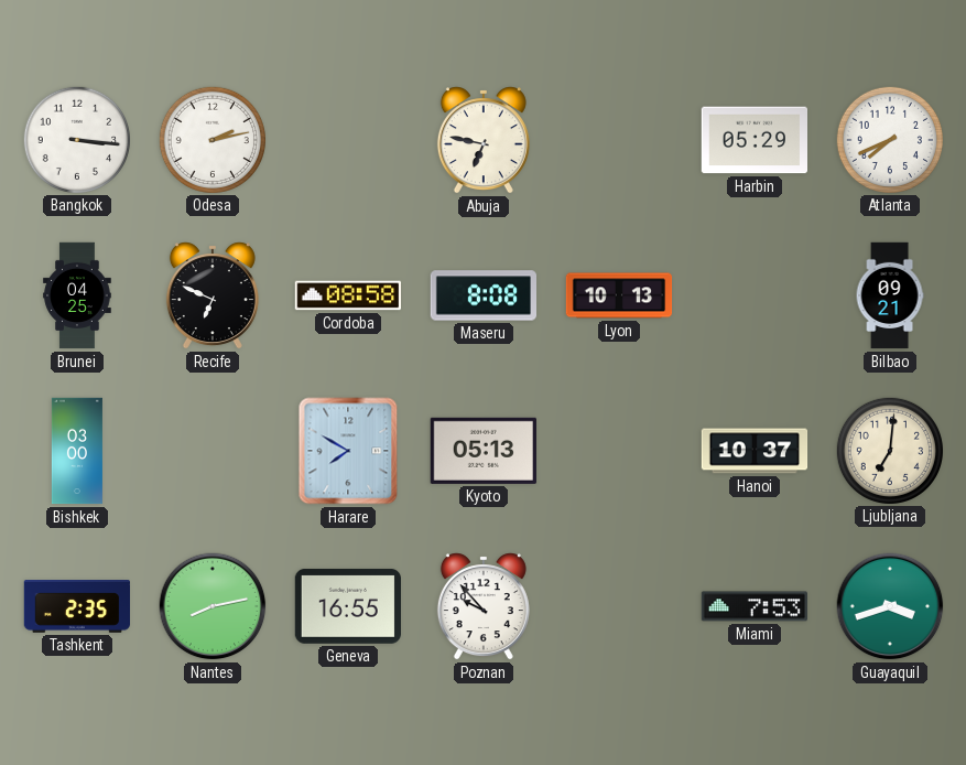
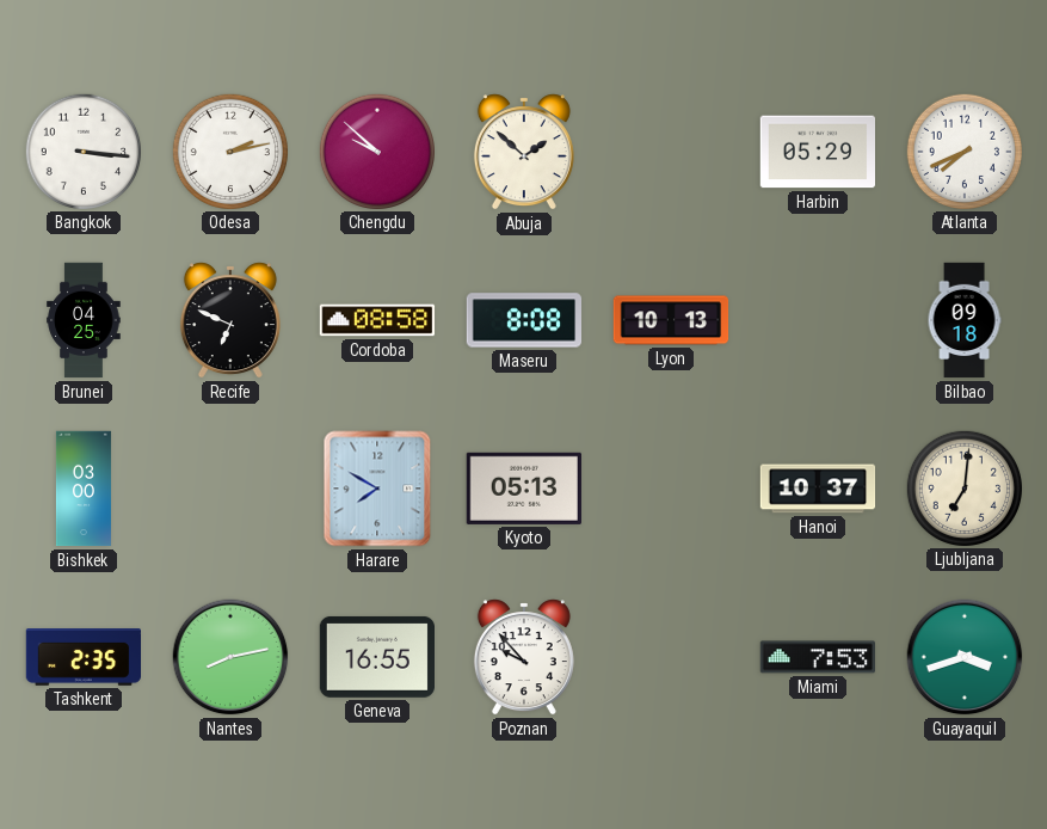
Chengdu: none -> 9:52 (376, 151)
Abuja: 6:47 -> 1:52 (524, 152)
Bilbao: 09:21 -> 09:18 (965, 320)
